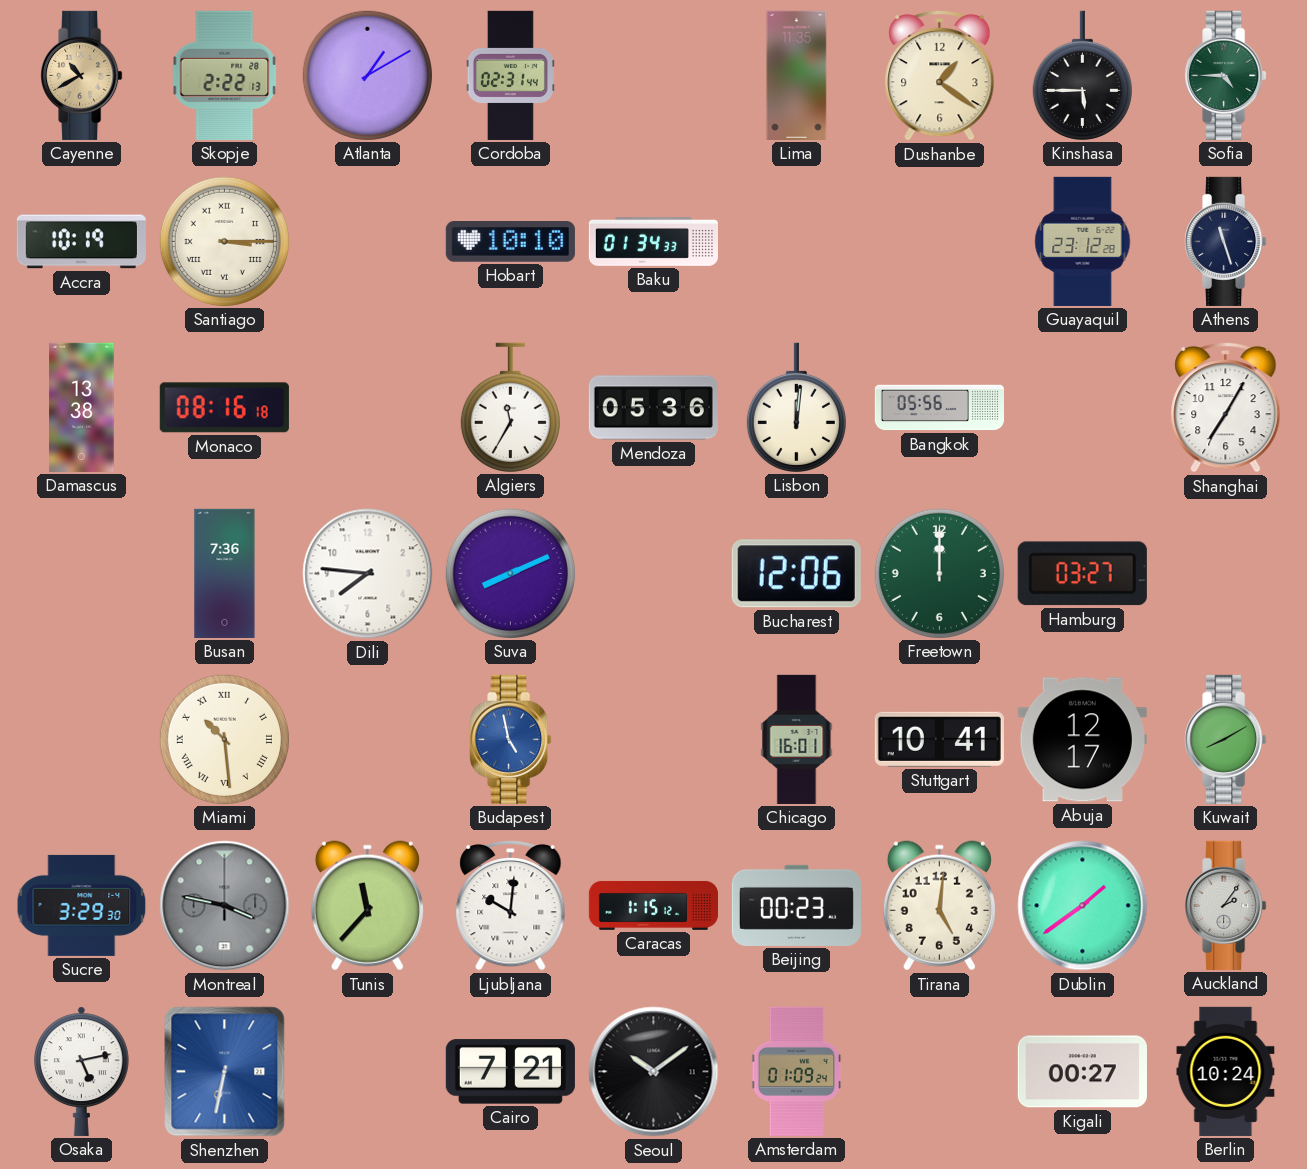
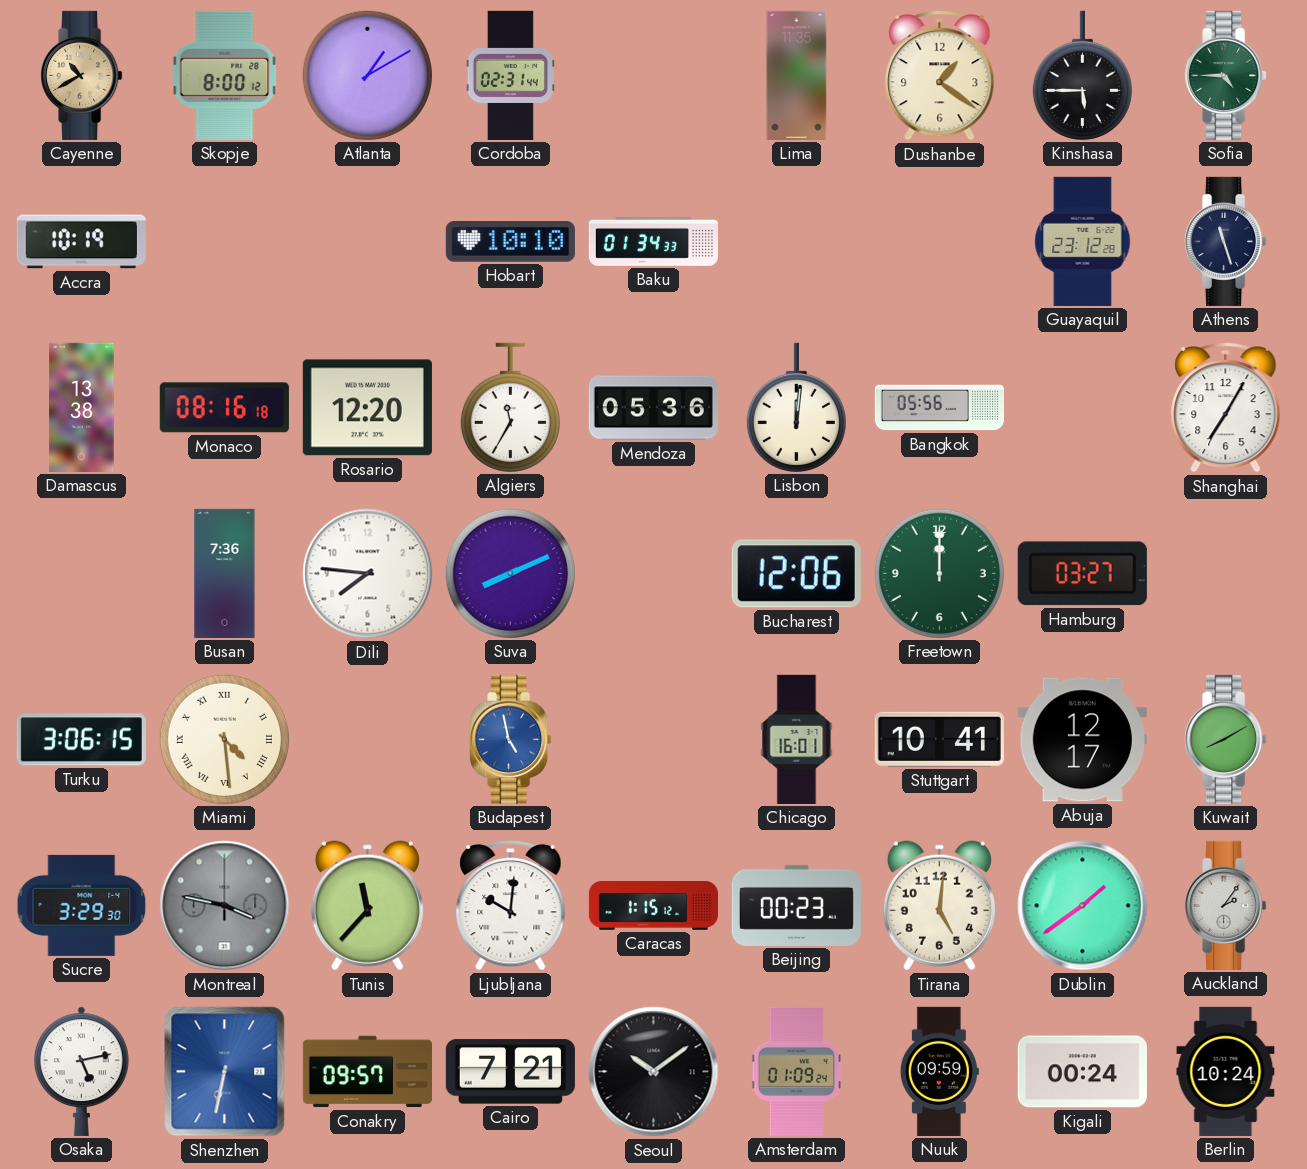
Skopje: 2:22 -> 8:00 (225, 75)
Santiago: 3:15 -> none (224, 241)
Rosario: none -> 12:20 (367, 408)
Turku: none -> 3:06 (81, 740)
Miami: 10:29 -> 4:29 (224, 739)
Conakry: none -> 09:57 (367, 1072)
Nuuk: none -> 09:59 (939, 1071)
Kigali: 00:27 -> 00:24 (1082, 1072)
